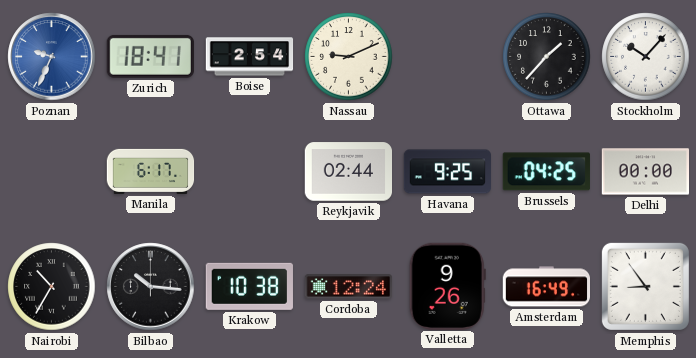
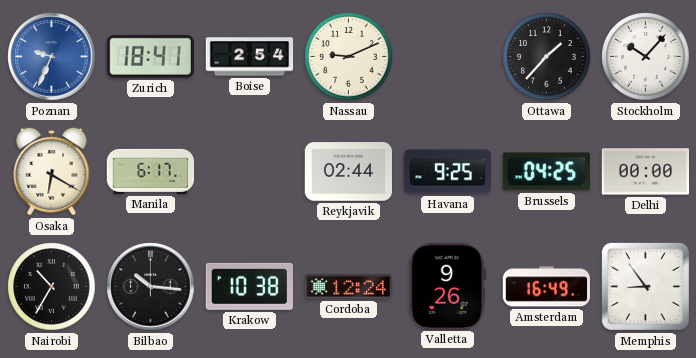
Osaka: none -> 6:20 (52, 171)
